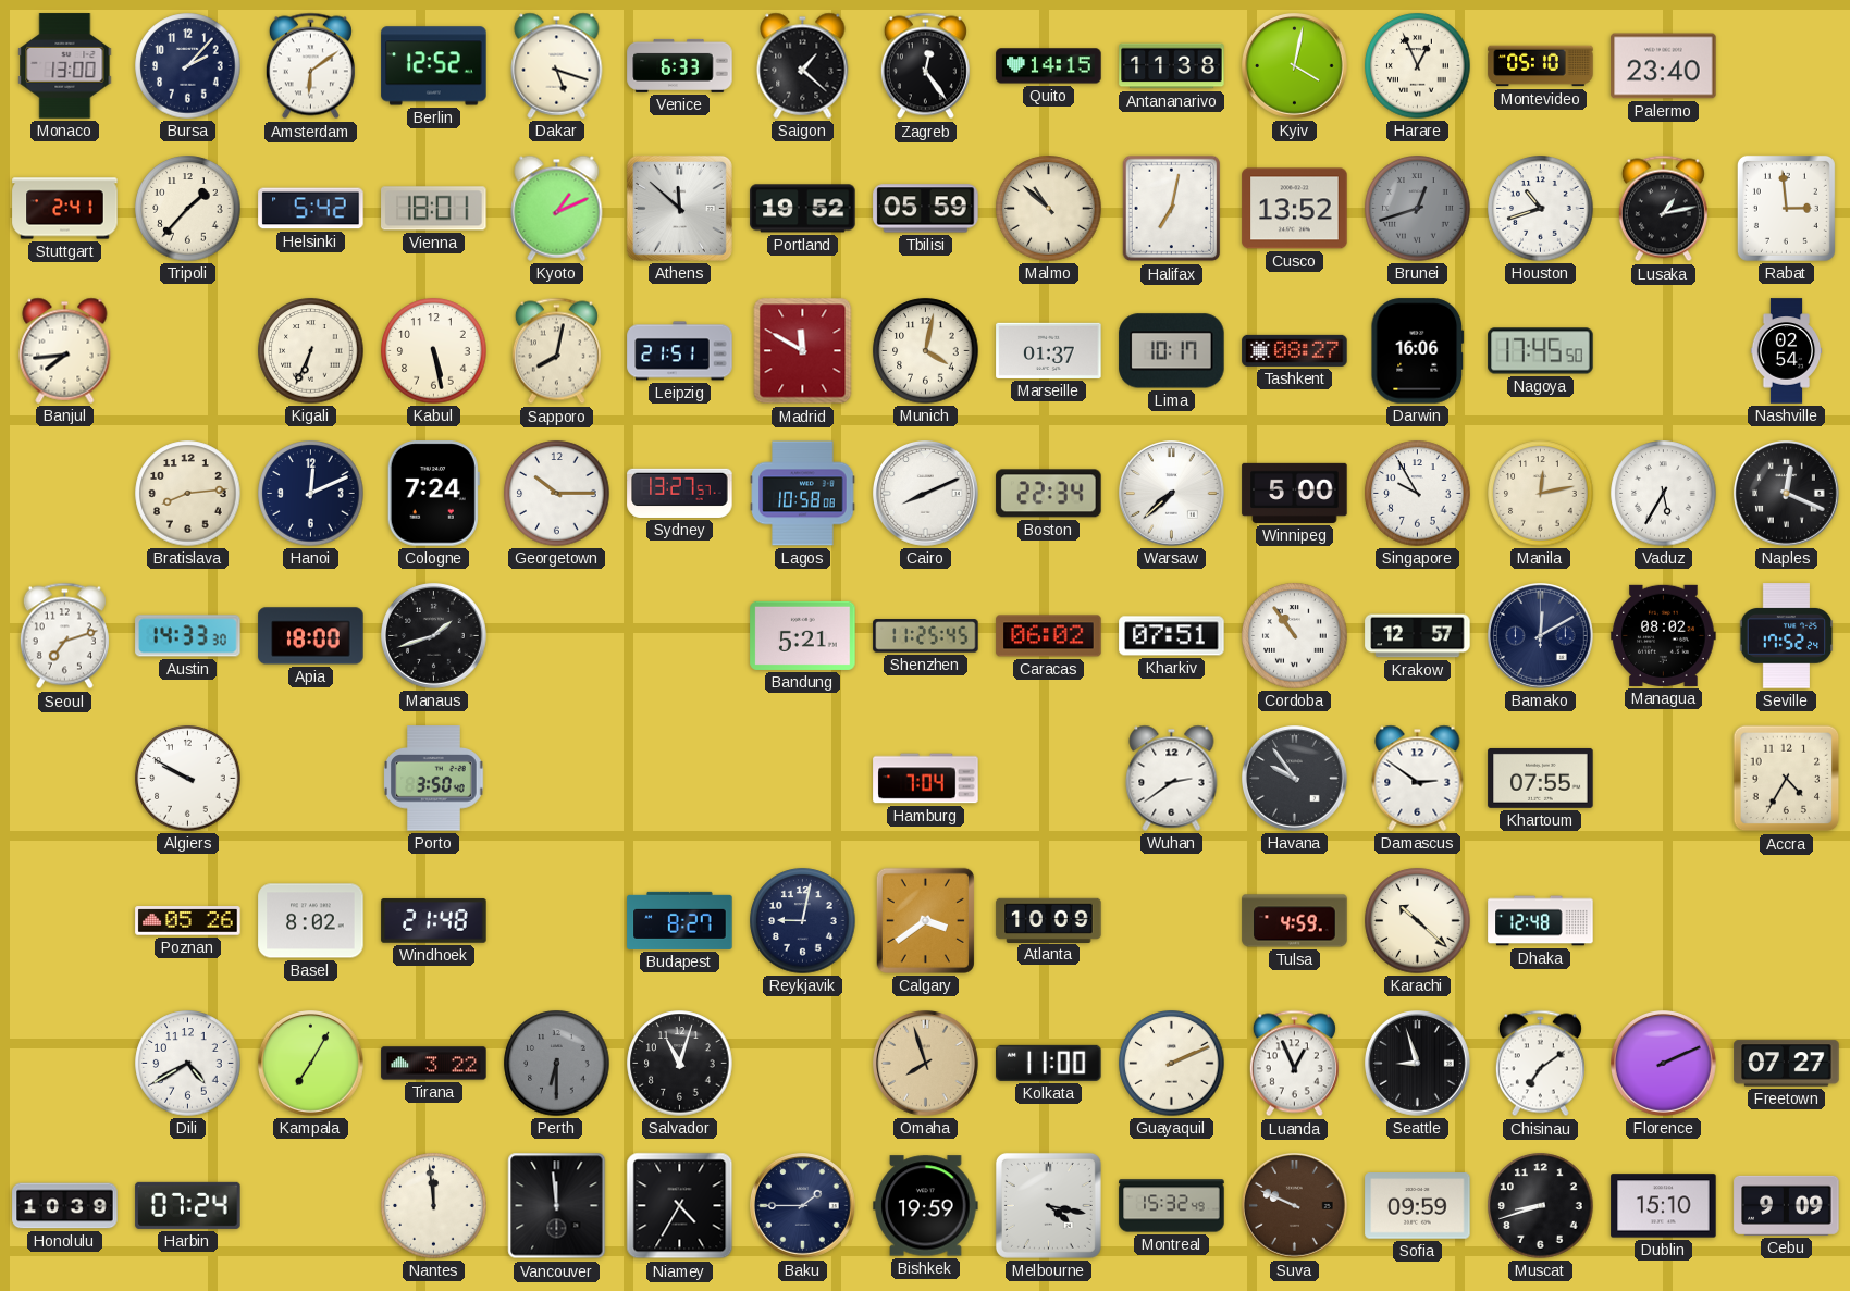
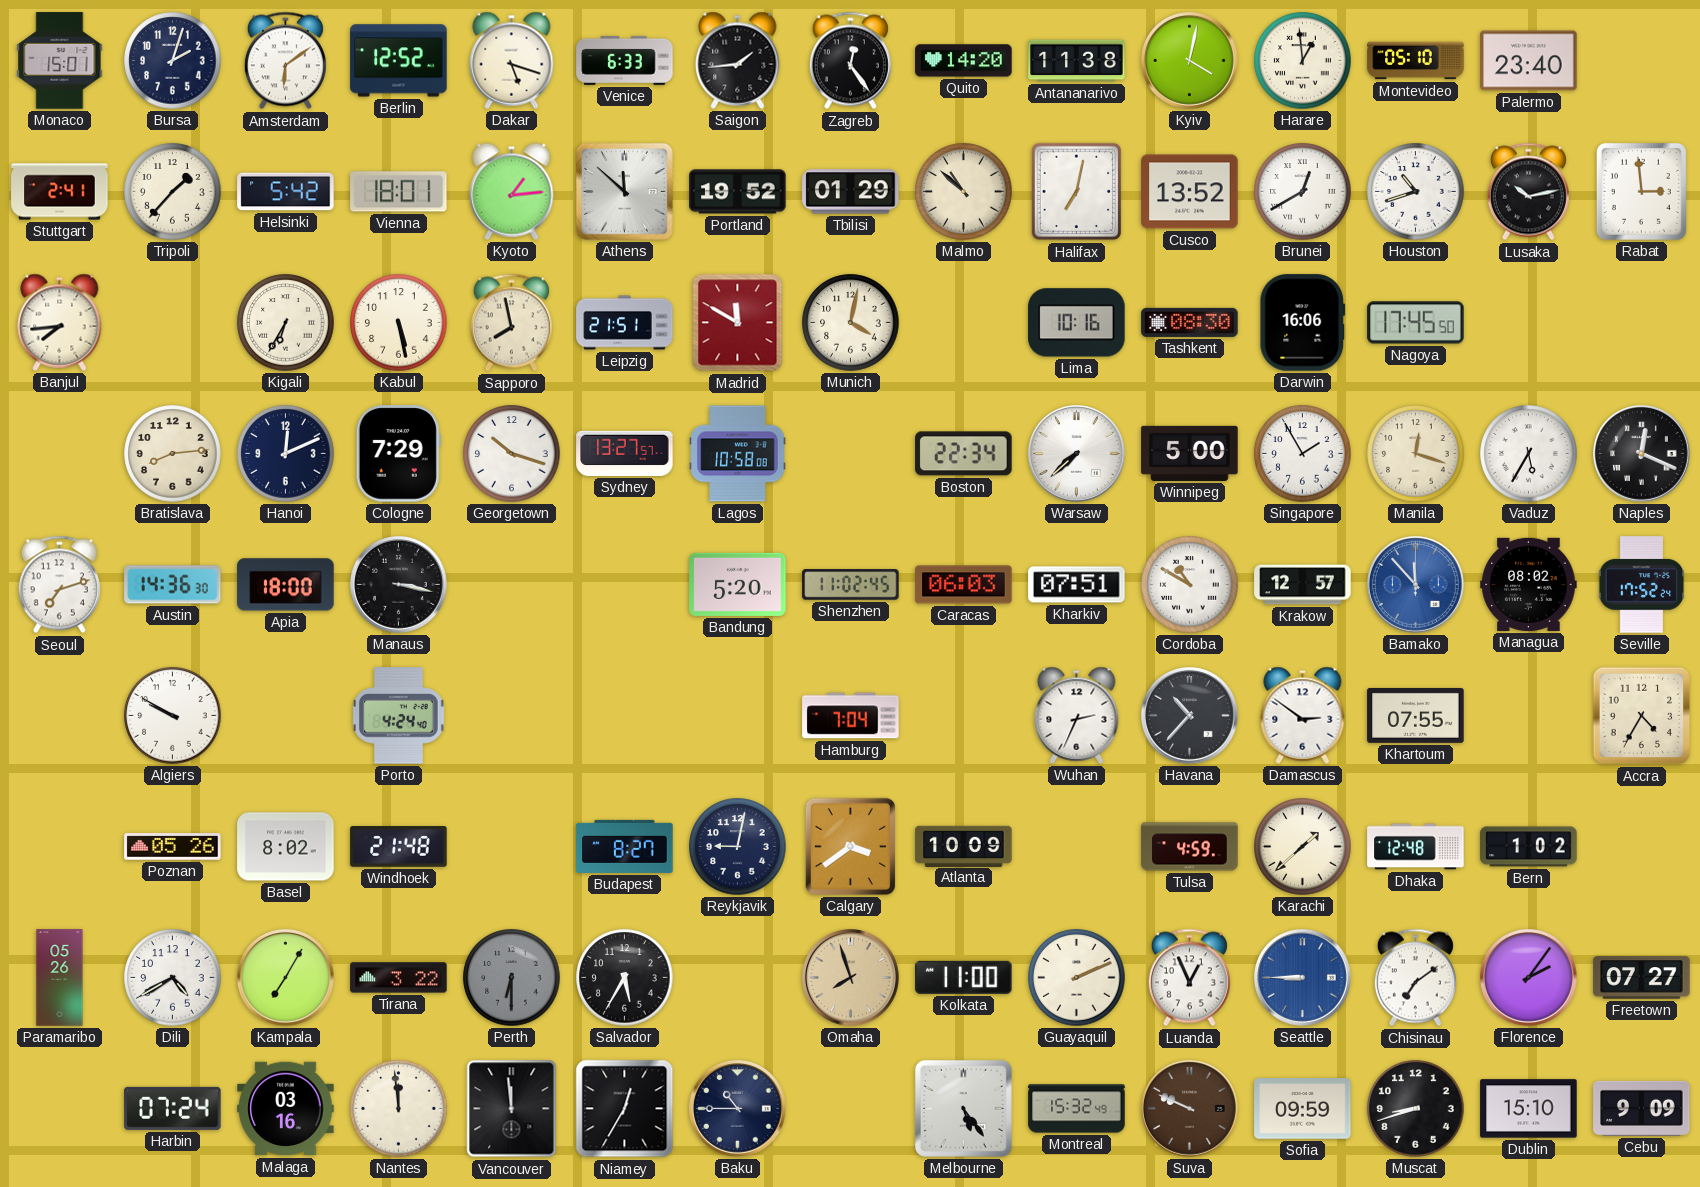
Monaco: 13:00 -> 15:01 (60, 61)
Bursa: 2:07 -> 2:03 (173, 61)
Saigon: 1:22 -> 1:44 (738, 60)
Quito: 14:15 -> 14:20 (964, 61)
Harare: 12:56 -> 12:59 (1303, 61)
Kyoto: 1:11 -> 1:14 (512, 191)
Tbilisi: 05:59 -> 01:29 (851, 192)
Brunei: 12:42 -> 12:40 (1303, 192)
Brunei dial: grey -> white (1303, 192)
Lusaka: 1:13 -> 10:13 (1528, 192)
Kigali: 6:34 -> 6:35 (286, 323)
Sapporo: 8:02 -> 7:58 (511, 323)
Marseille: 01:37 -> none (1049, 350)
Lima: 10:17 -> 10:16 (1077, 323)
Tashkent: 08:27 -> 08:30 (1190, 322)
Nashville: 02:54 -> none (1787, 351)
Cologne: 7:24 -> 7:29 (398, 454)
Georgetown: 10:15 -> 10:18 (512, 454)
Cairo: 8:11 -> none (926, 494)
Singapore: 9:55 -> 1:55 (1303, 454)
Manila: 12:13 -> 12:18 (1416, 454)
Austin: 14:33 -> 14:36 (173, 585)
Manaus: 1:42 -> 3:17 (399, 585)
Bandung: 5:21 -> 5:20 (738, 584)
Shenzhen: 11:25 -> 11:02 (851, 585)
Caracas: 06:02 -> 06:03 (964, 585)
Cordoba: 10:54 -> 10:50 (1190, 585)
Bamako: 12:10 -> 11:53 (1416, 585)
Bamako dial: navy -> blue (1416, 585)
Porto: 3:50 -> 4:24 (399, 716)
Wuhan: 2:39 -> 2:34 (1077, 715)
Havana: 9:54 -> 10:37 (1190, 716)
Karachi: 10:22 -> 1:38 (1303, 847)
Bern: none -> 1:02 (1529, 847)
Paramaribo: none -> 05:26 (60, 978)
Salvador: 11:03 -> 5:35 (625, 978)
Seattle: 8:57 -> 8:45 (1303, 978)
Seattle dial: black -> blue (1303, 978)
Florence: 2:11 -> 2:06 (1529, 978)
Honolulu: 10:39 -> none (65, 1206)
Malaga: none -> 03:16 (286, 1109)
Niamey: 4:35 -> 12:35 (625, 1109)
Baku: 1:45 -> 10:45 (738, 1109)
Bishkek: 19:59 -> none (926, 1206)
Melbourne: 4:17 -> 5:24 (963, 1108)
